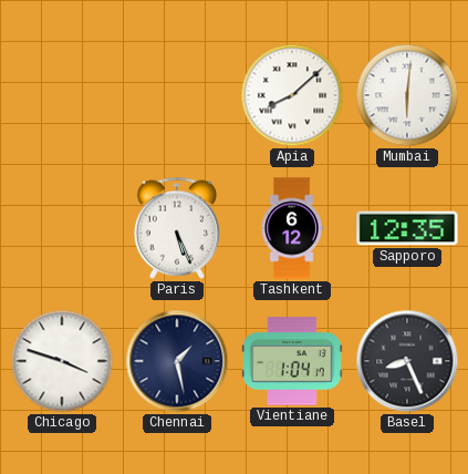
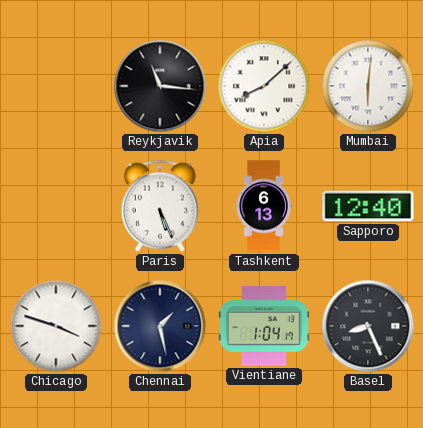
Reykjavik: none -> 11:16 (160, 86)
Tashkent: 6:12 -> 6:13 (264, 206)
Sapporo: 12:35 -> 12:40 (368, 206)
